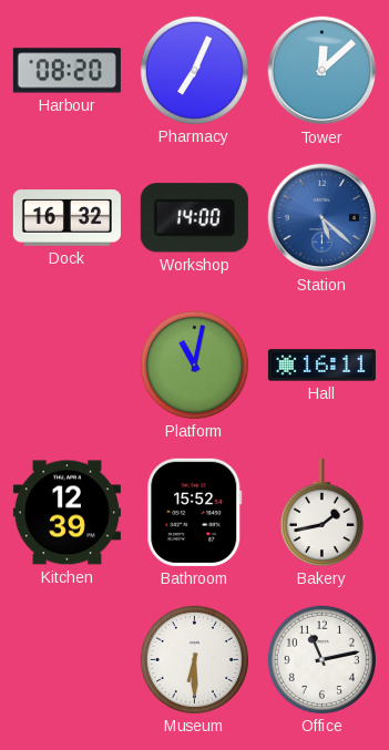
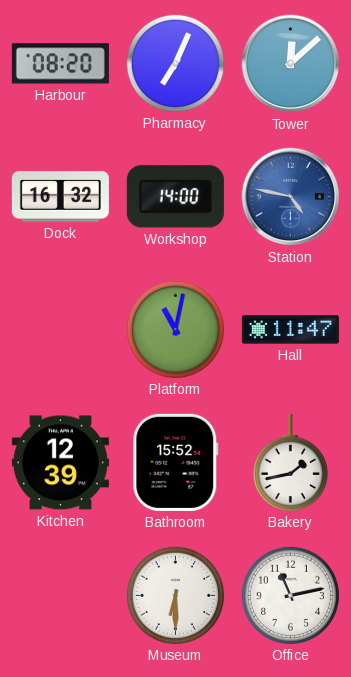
Station: 5:22 -> 4:47 (291, 197)
Hall: 16:11 -> 11:47 (290, 330)
